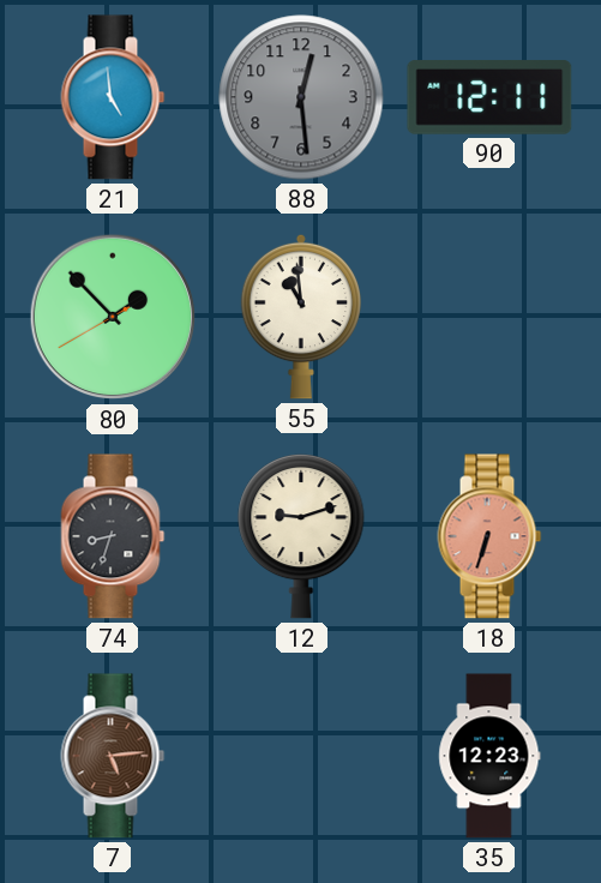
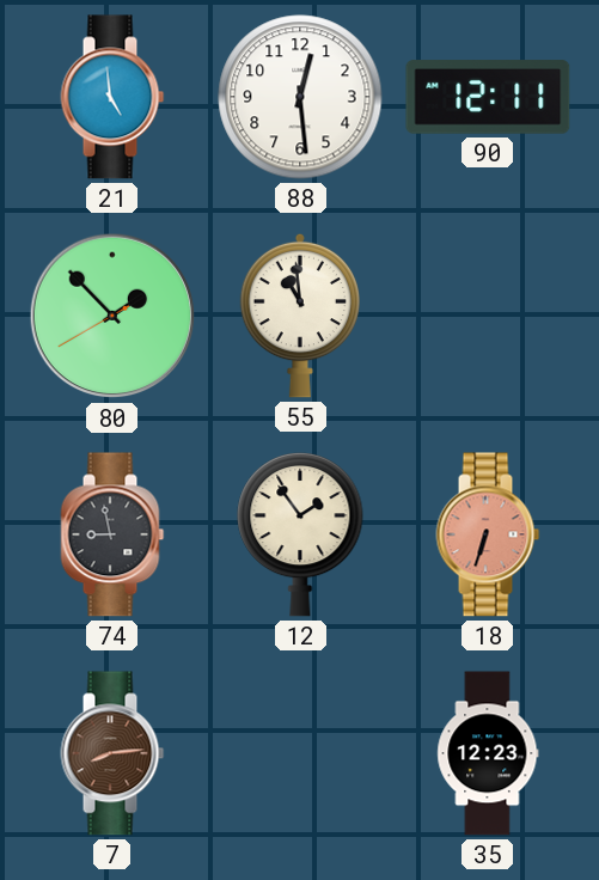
88 dial: grey -> white (300, 97)
74: 8:33 -> 8:58 (112, 534)
12: 9:12 -> 1:54 (300, 534)
7: 5:14 -> 8:14 (112, 753)
